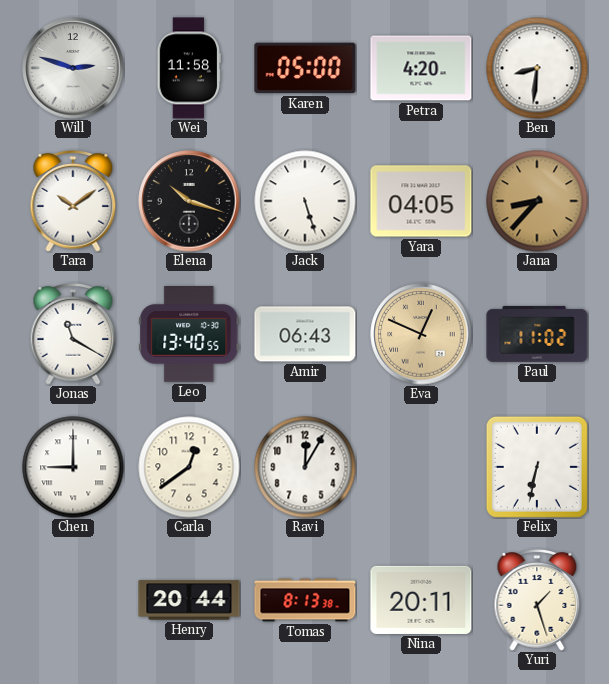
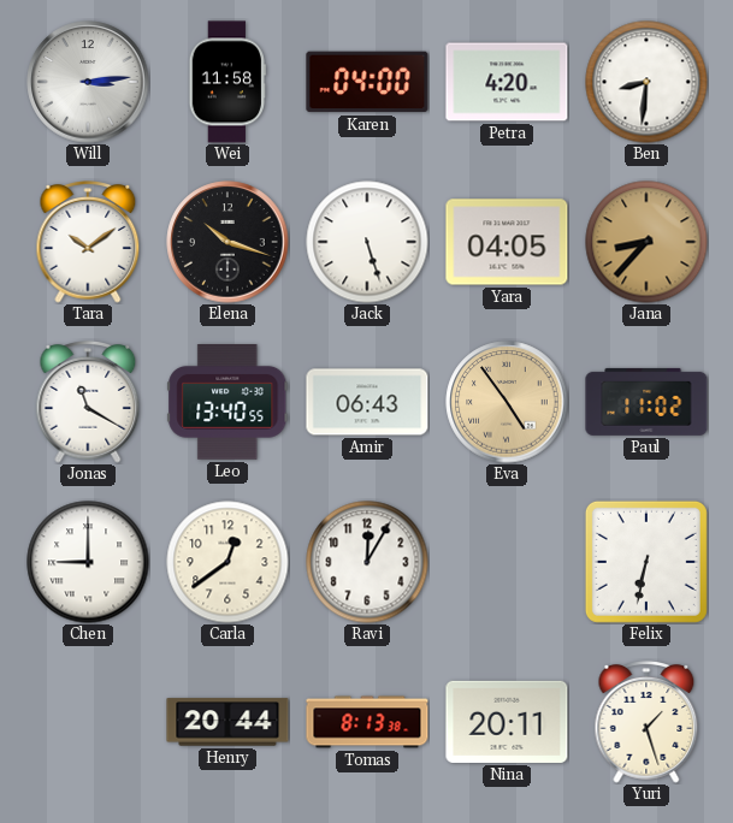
Will: 2:48 -> 3:14 (88, 82)
Karen: 05:00 -> 04:00 (367, 82)
Eva: 12:49 -> 4:54 (507, 402)
